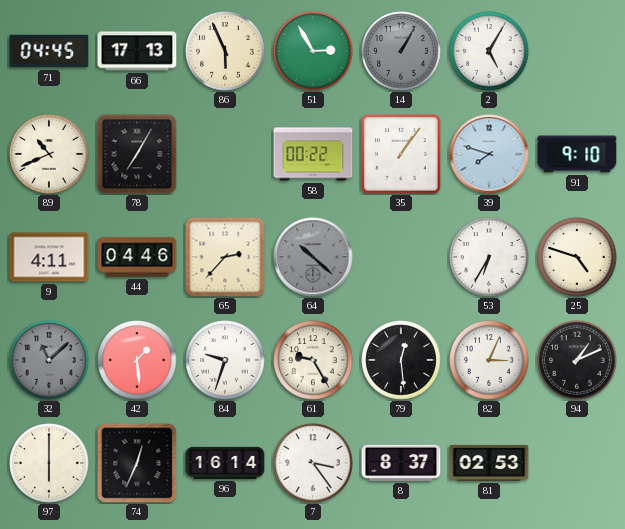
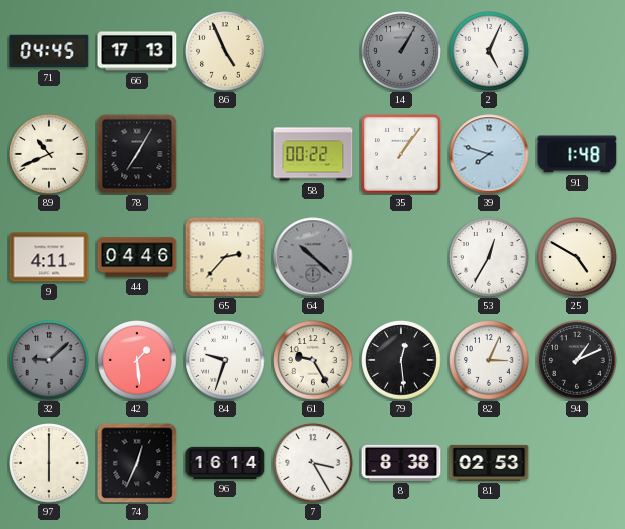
86: 5:56 -> 4:56 (225, 51)
51: 2:55 -> none (313, 51)
2: 5:05 -> 5:04 (489, 51)
91: 9:10 -> 1:48 (577, 154)
53: 6:35 -> 12:35 (489, 257)
25: 4:48 -> 4:50 (577, 257)
32: 11:08 -> 9:08 (49, 360)
7: 3:24 -> 3:25 (313, 463)
8: 8:37 -> 8:38 (401, 463)
